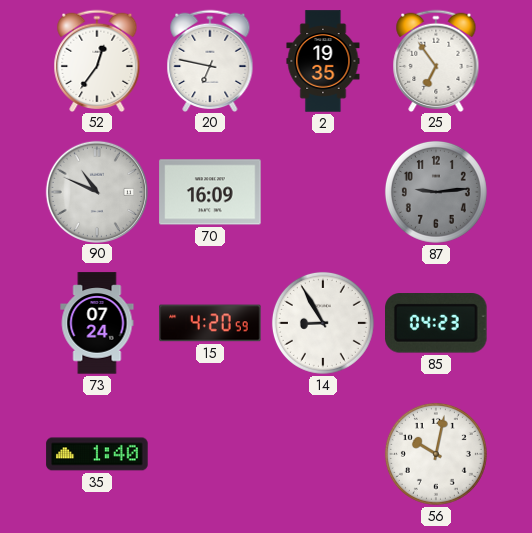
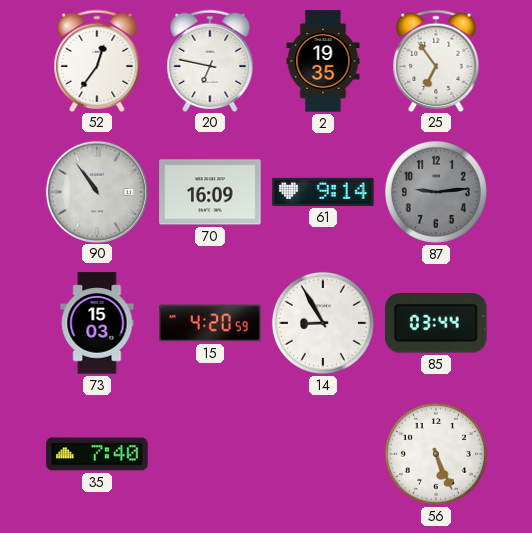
90: 10:49 -> 10:54 (96, 191)
61: none -> 9:14 (323, 192)
73: 07:24 -> 15:03 (97, 323)
85: 04:23 -> 03:44 (437, 323)
35: 1:40 -> 7:40 (97, 454)
56: 10:02 -> 5:26 (436, 454)
